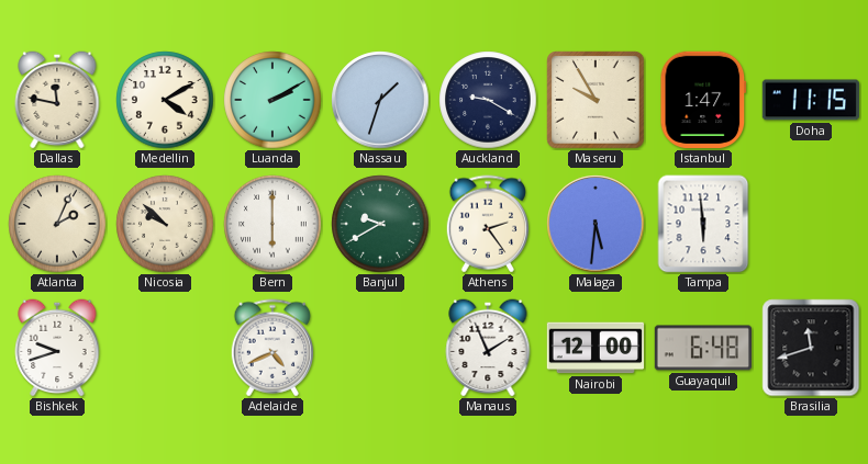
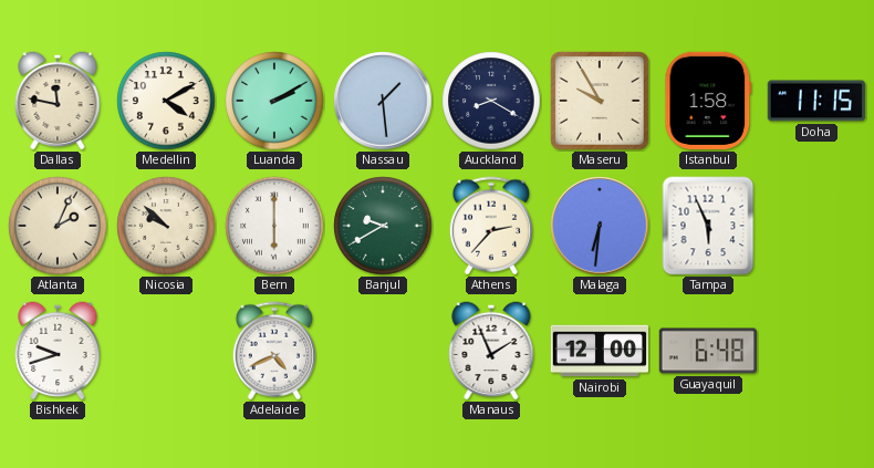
Nassau: 1:33 -> 1:29 (383, 101)
Auckland: 9:20 -> 8:20 (491, 101)
Istanbul: 1:47 -> 1:58 (708, 101)
Athens: 2:24 -> 2:37 (490, 226)
Malaga: 5:31 -> 6:31 (600, 226)
Tampa: 5:59 -> 5:56 (708, 226)
Brasilia: 11:42 -> none (811, 348)
